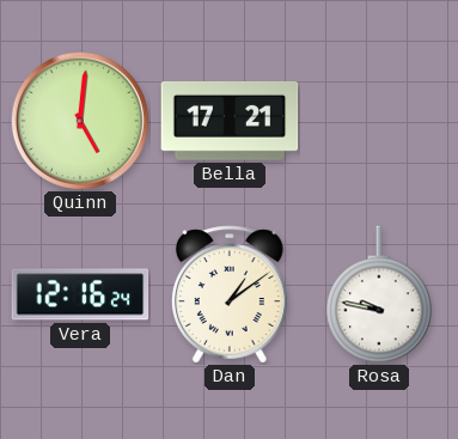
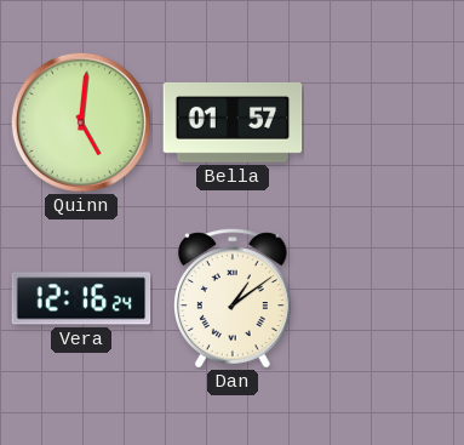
Bella: 17:21 -> 01:57 (233, 122)
Rosa: 9:47 -> none (379, 294)
